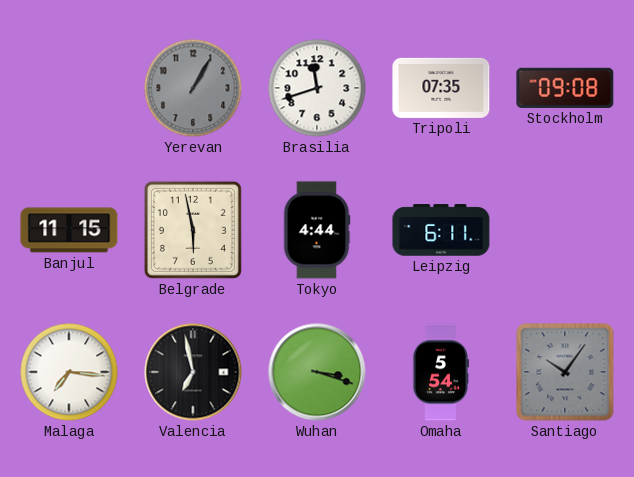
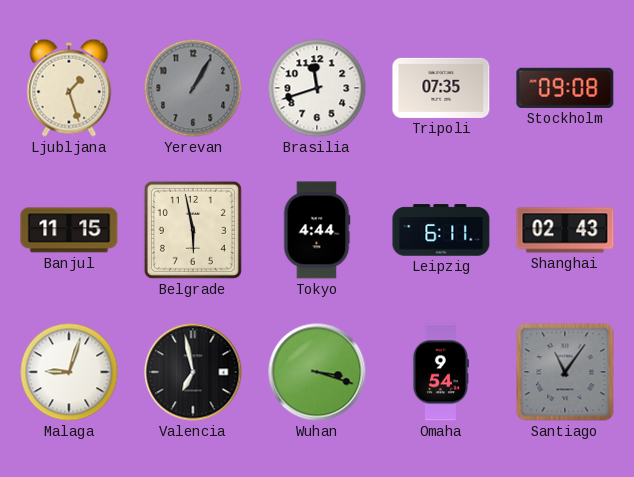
Ljubljana: none -> 1:27 (69, 88)
Shanghai: none -> 02:43 (565, 230)
Malaga: 7:16 -> 9:03 (69, 372)
Omaha: 5:54 -> 9:54 (440, 372)
Santiago: 10:06 -> 11:06 (565, 372)
